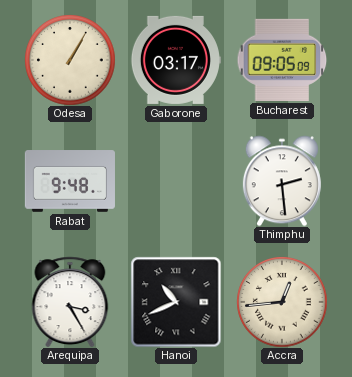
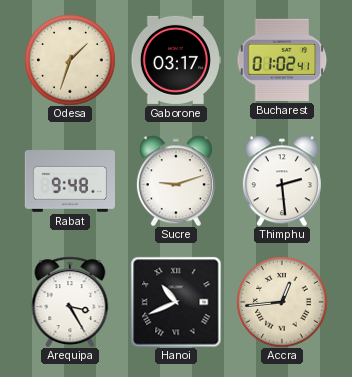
Odesa: 1:05 -> 1:33 (70, 60)
Bucharest: 09:05 -> 01:02 (282, 60)
Sucre: none -> 9:12 (176, 181)
